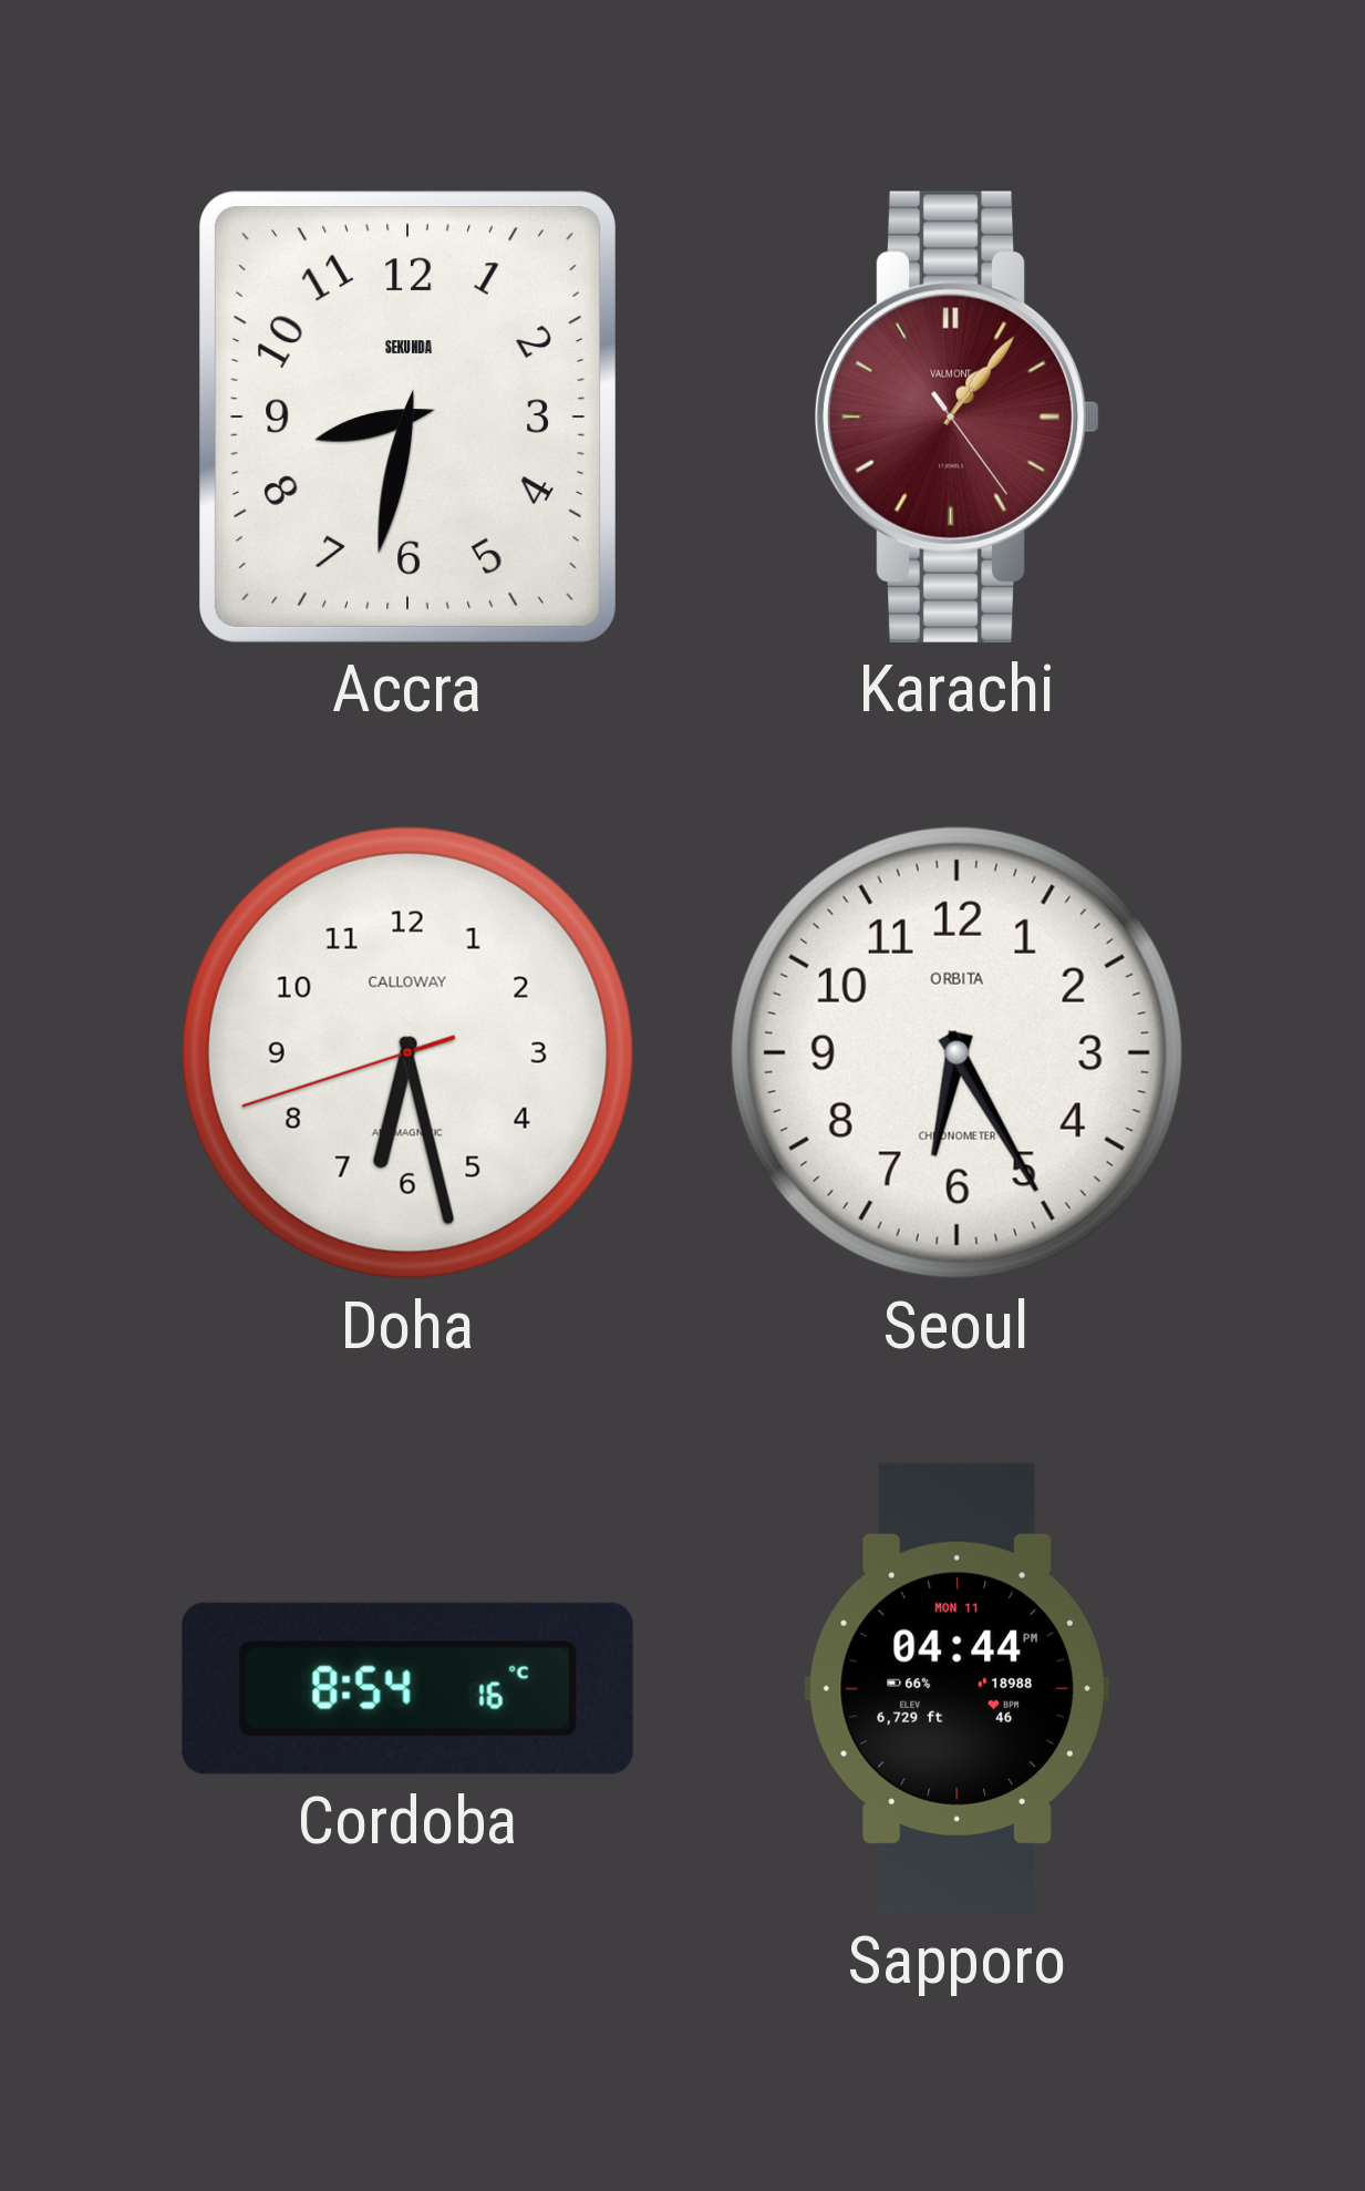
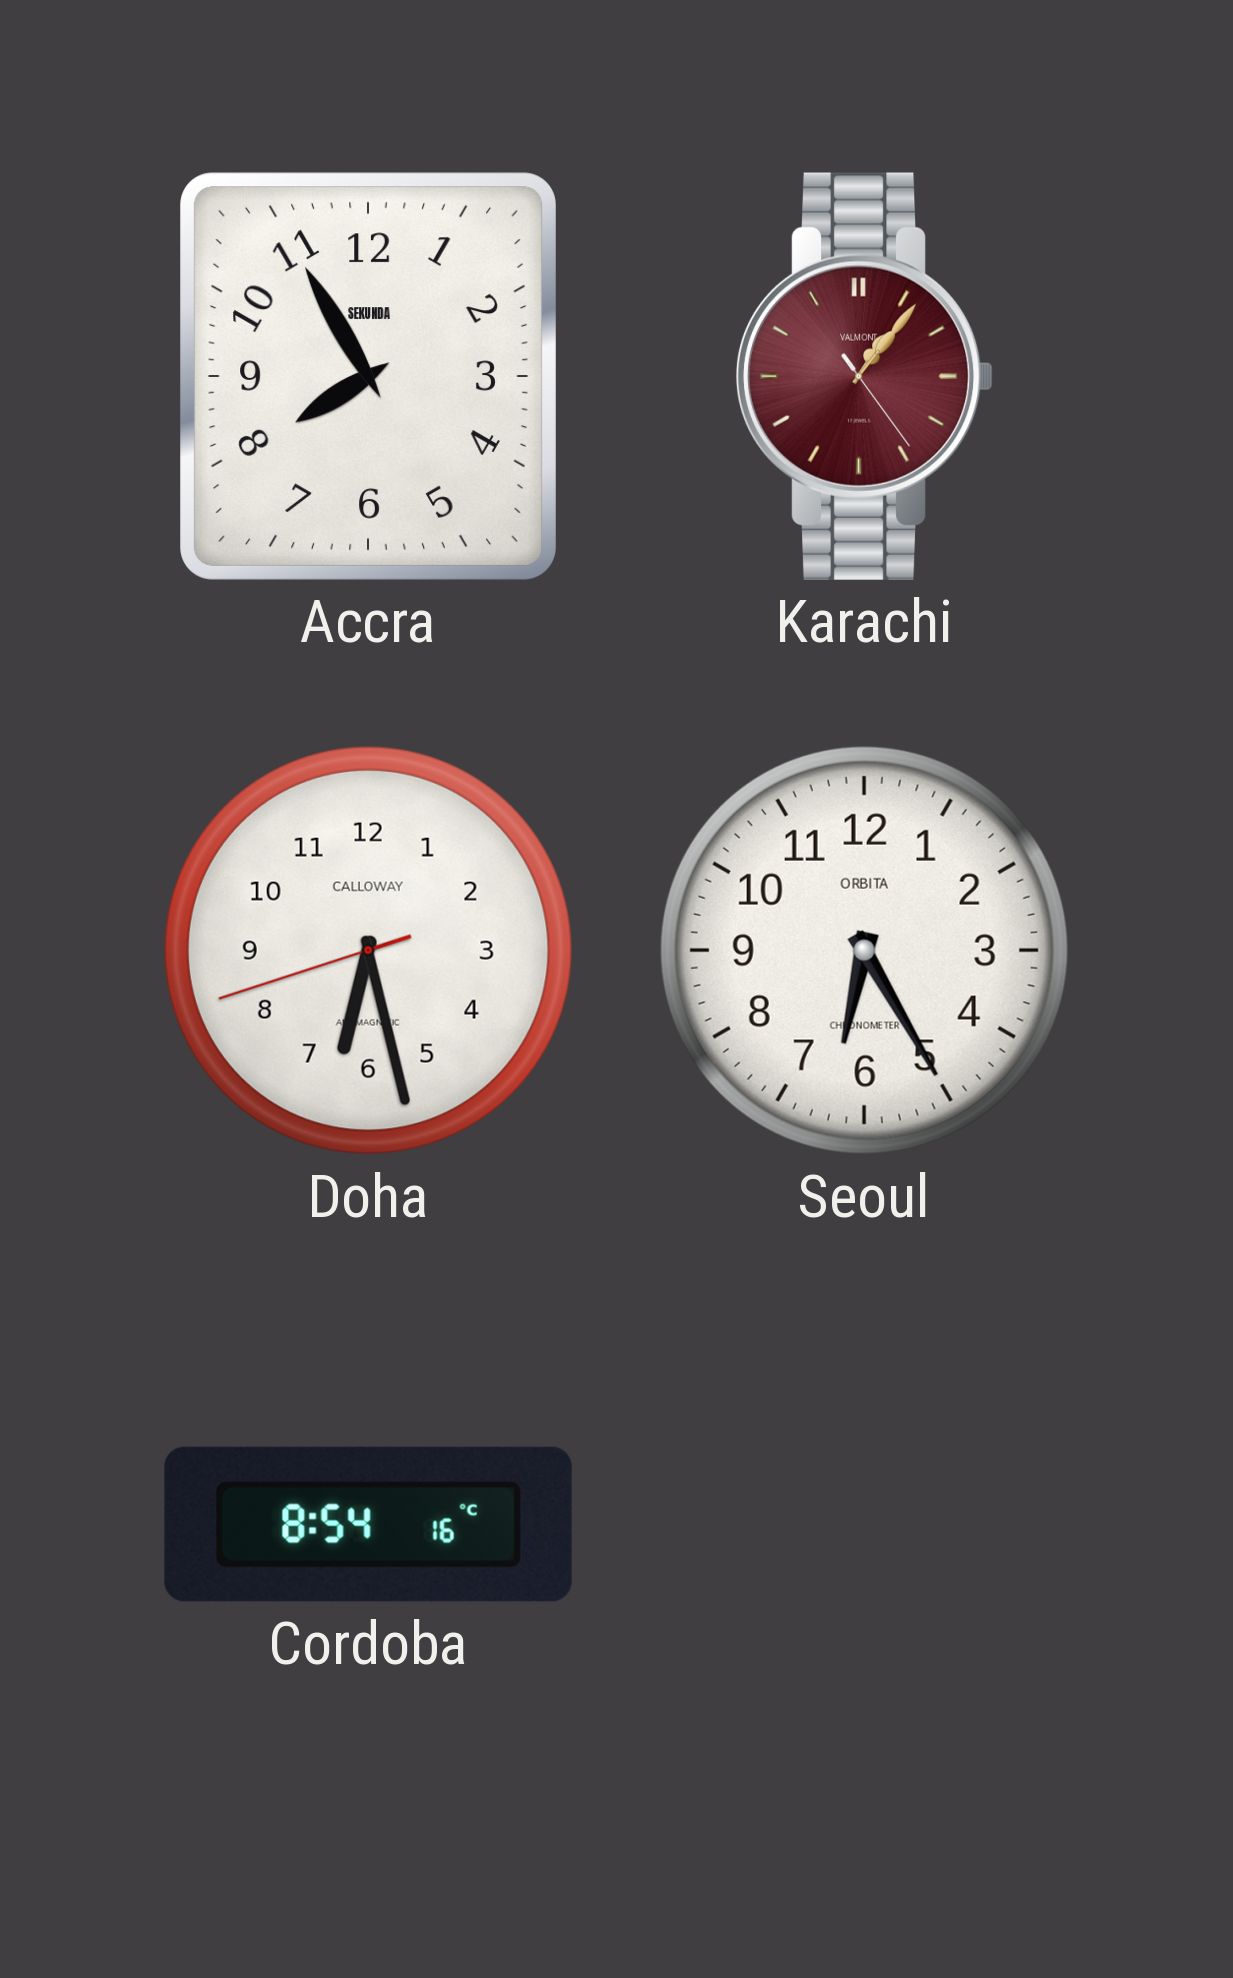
Accra: 8:32 -> 7:55 (368, 376)
Sapporo: 04:44 -> none (956, 1688)
